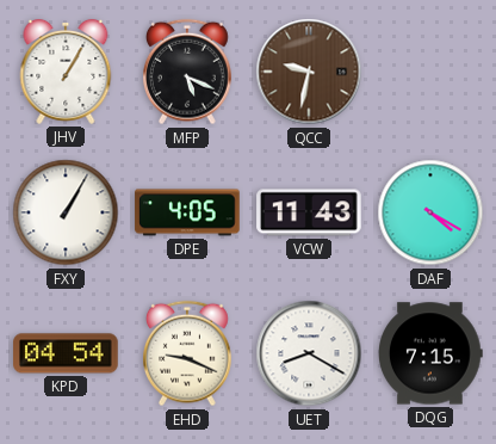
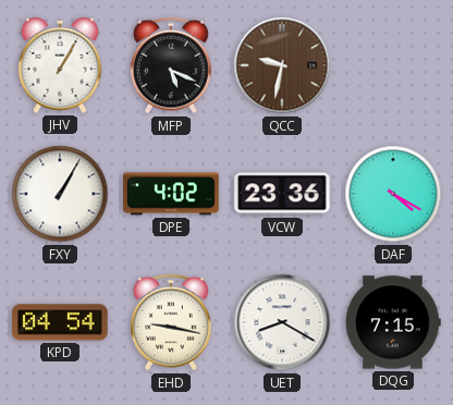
DPE: 4:05 -> 4:02 (171, 194)
VCW: 11:43 -> 23:36 (282, 194)
EHD: 9:19 -> 9:17 (172, 322)
